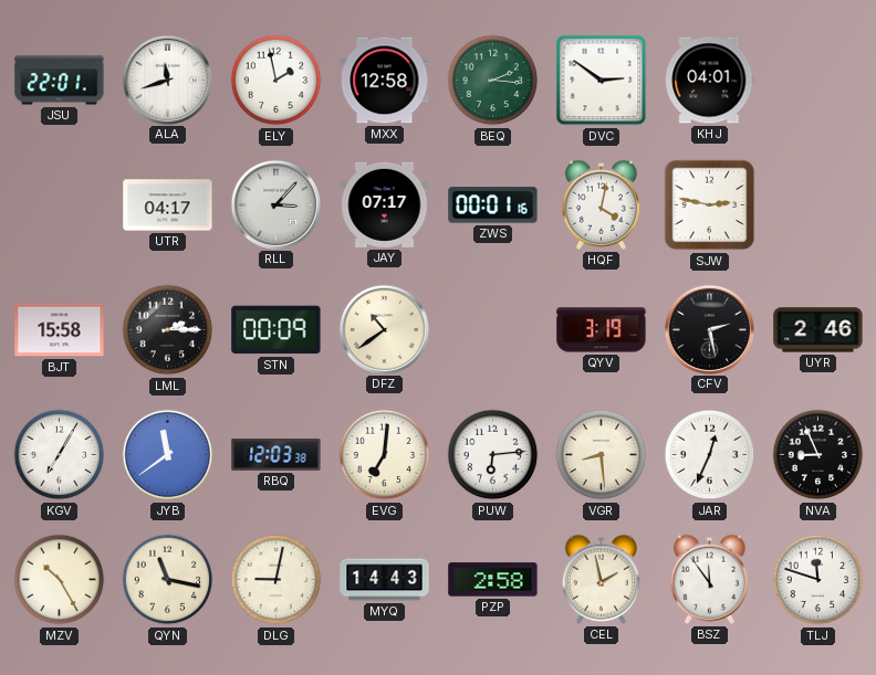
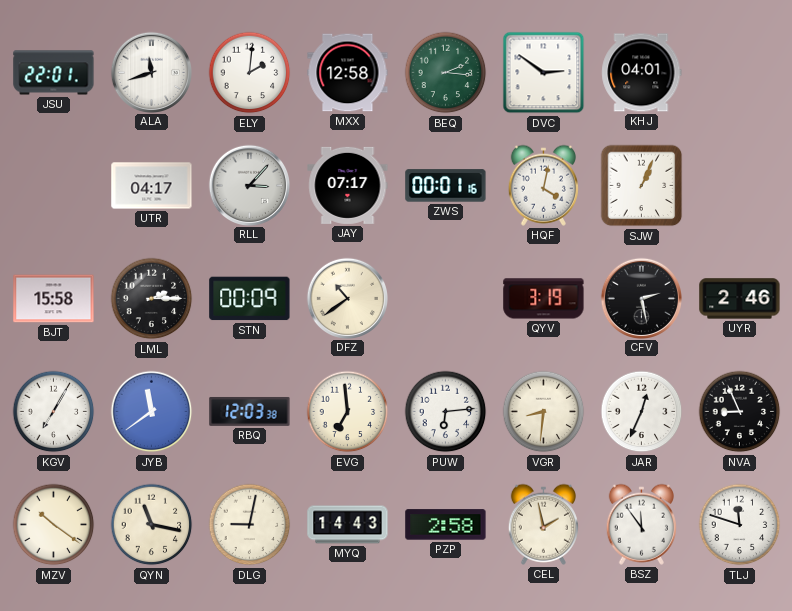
ELY: 1:58 -> 2:01 (250, 73)
SJW: 2:47 -> 1:04 (642, 186)
EVG: 7:01 -> 6:59 (348, 412)
VGR: 8:29 -> 8:31 (544, 412)
MZV: 10:25 -> 10:21 (54, 525)
